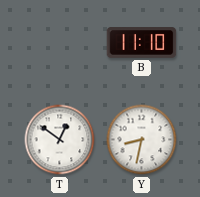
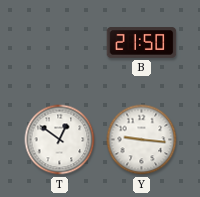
B: 11:10 -> 21:50 (142, 43)
Y: 8:32 -> 9:16 (142, 140)
